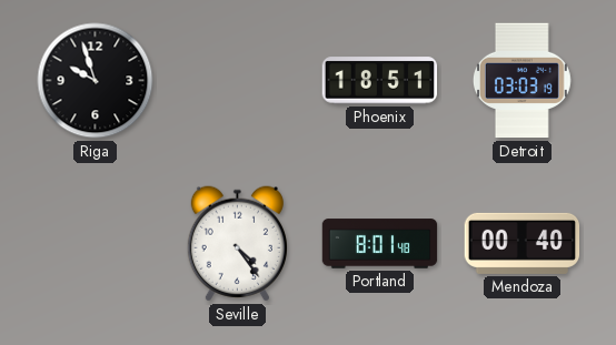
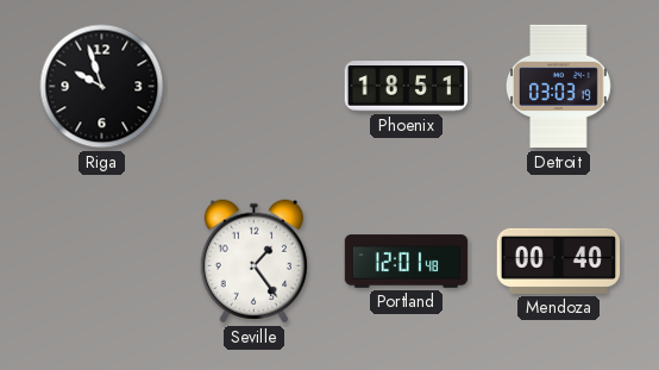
Seville: 4:24 -> 1:24 (253, 262)
Portland: 8:01 -> 12:01 (407, 262)
